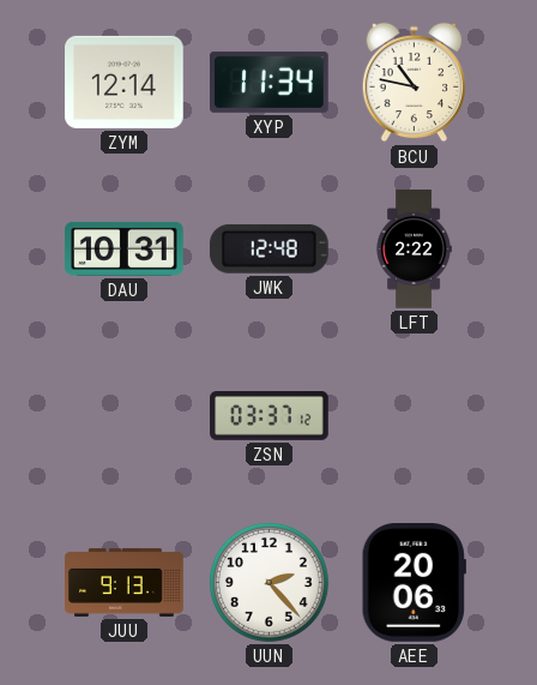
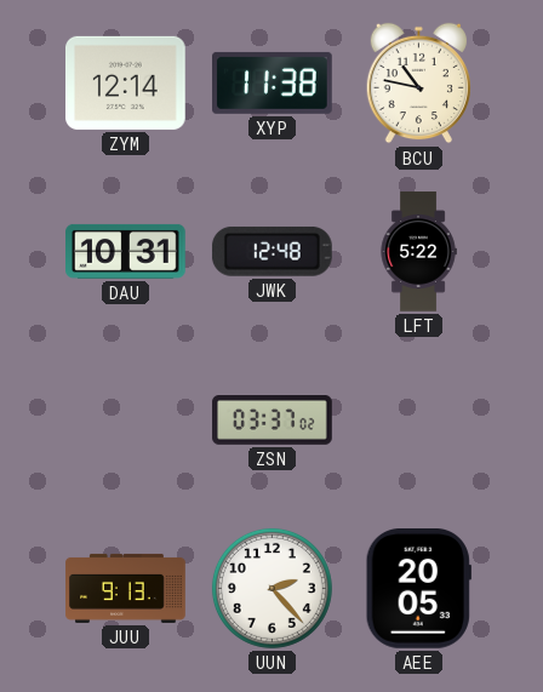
XYP: 11:34 -> 11:38 (273, 82)
LFT: 2:22 -> 5:22 (418, 252)
ZSN: 03:37:12 -> 03:37:02 (273, 421)
AEE: 20:06 -> 20:05 (418, 589)
